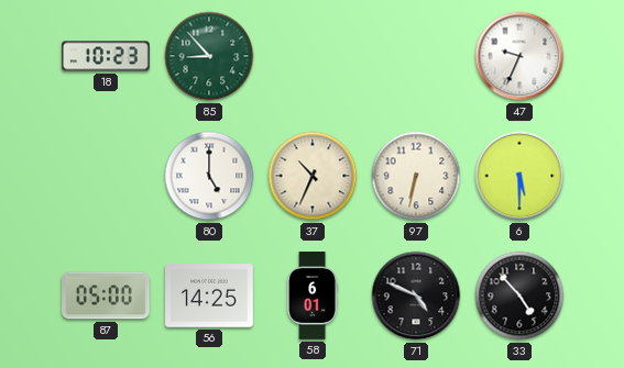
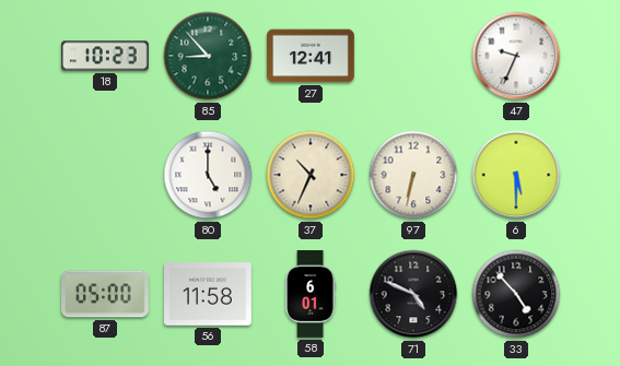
27: none -> 12:41 (312, 56)
56: 14:25 -> 11:58 (209, 294)
